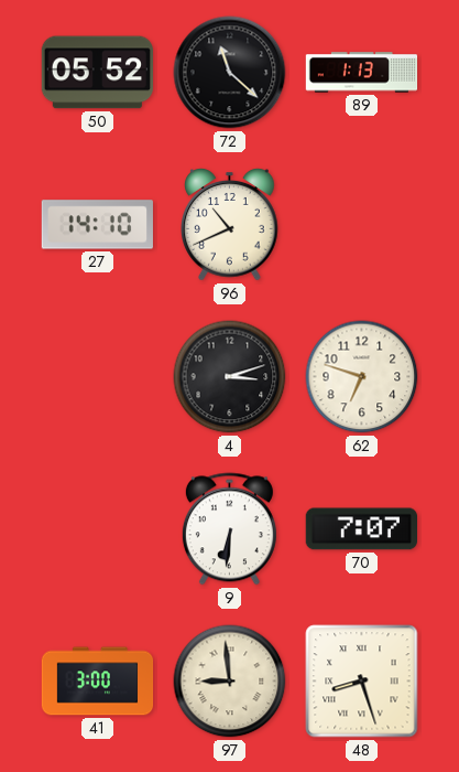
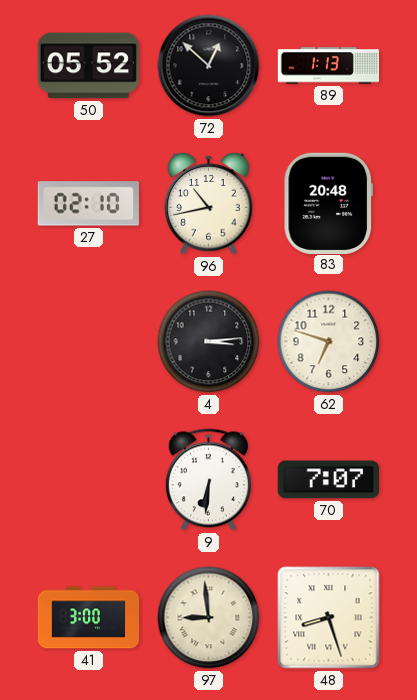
72: 11:22 -> 12:52 (209, 66)
27: 14:10 -> 02:10 (88, 204)
96: 10:41 -> 10:43 (209, 204)
83: none -> 20:48 (328, 203)
4: 3:12 -> 3:14 (209, 342)
